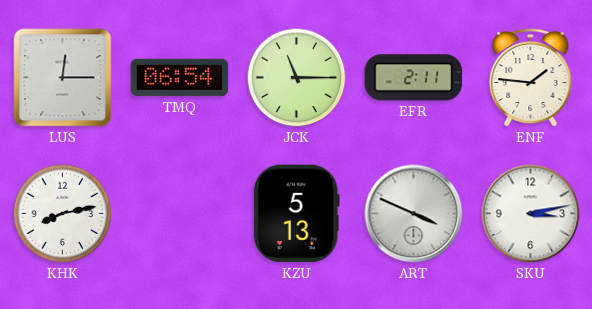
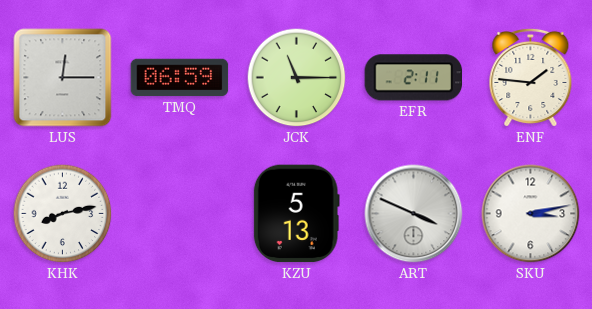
TMQ: 06:54 -> 06:59 (180, 78)
